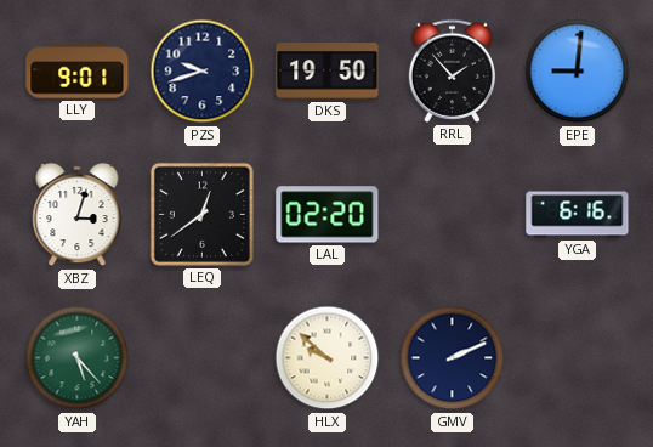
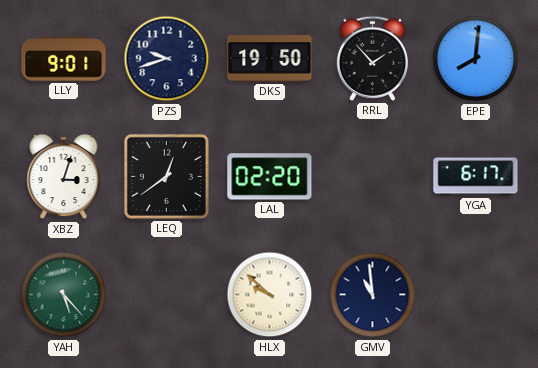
EPE: 9:01 -> 8:01 (476, 59)
YGA: 6:16 -> 6:17 (476, 177)
GMV: 2:11 -> 10:59 (373, 295)
